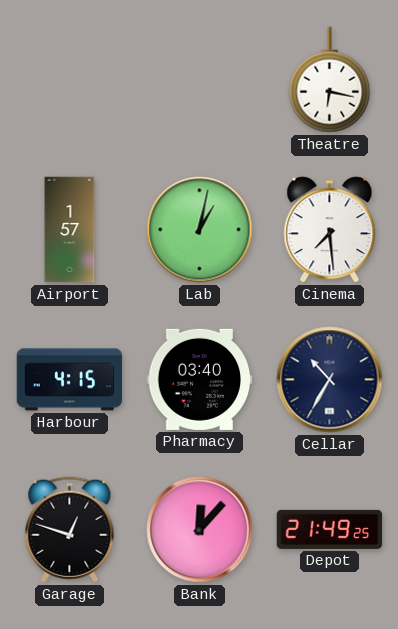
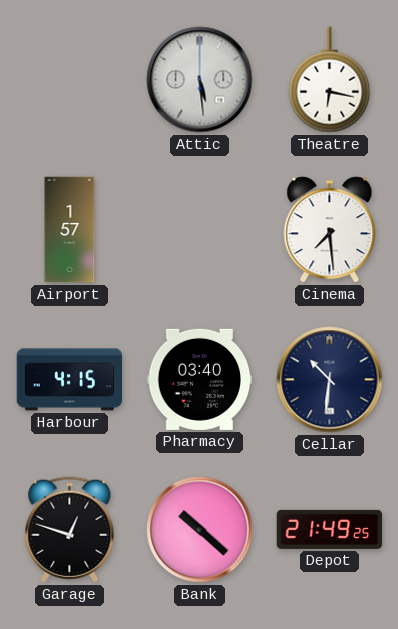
Attic: none -> 5:29 (200, 80)
Lab: 1:02 -> none (200, 230)
Cellar: 10:35 -> 10:31 (330, 380)
Bank: 12:07 -> 10:22 (200, 530)
